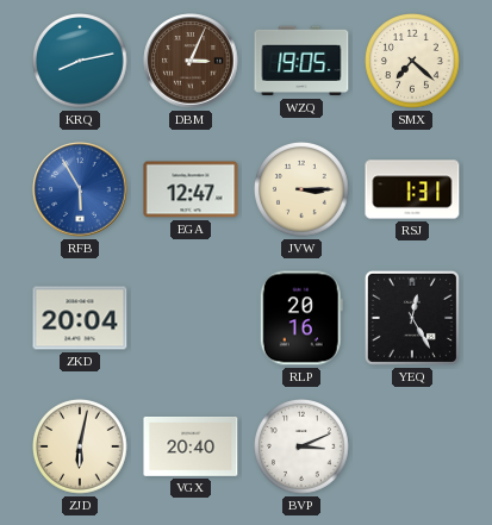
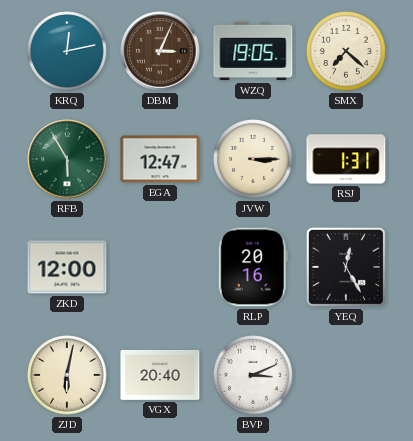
KRQ: 8:13 -> 12:13 (68, 52)
RFB dial: blue -> green (67, 159)
ZKD: 20:04 -> 12:00 (67, 267)
